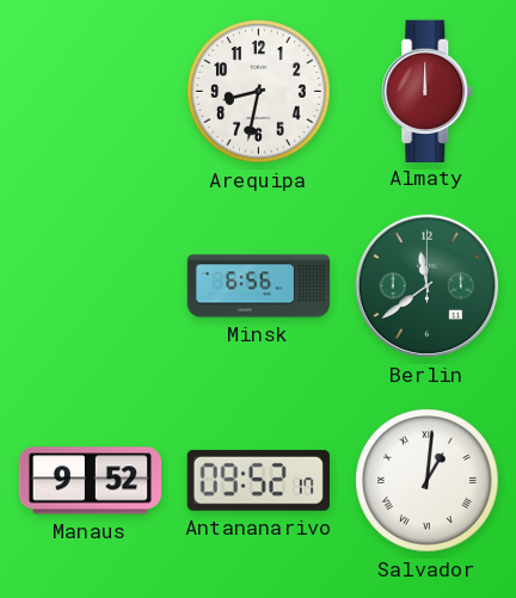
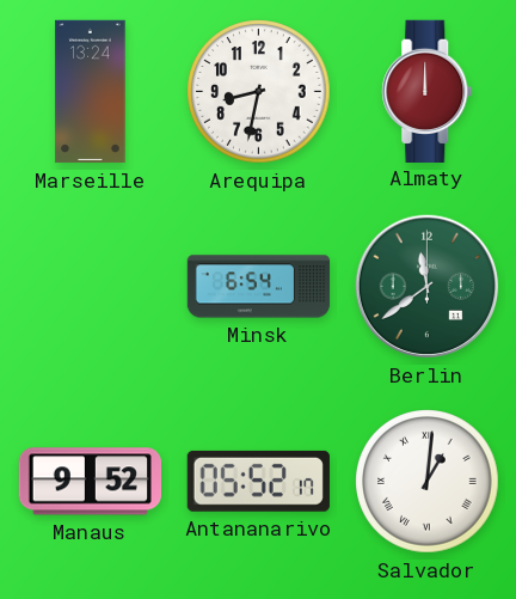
Marseille: none -> 13:24 (91, 92)
Minsk: 6:56 -> 6:54 (259, 287)
Antananarivo: 09:52 -> 05:52 (258, 481)
